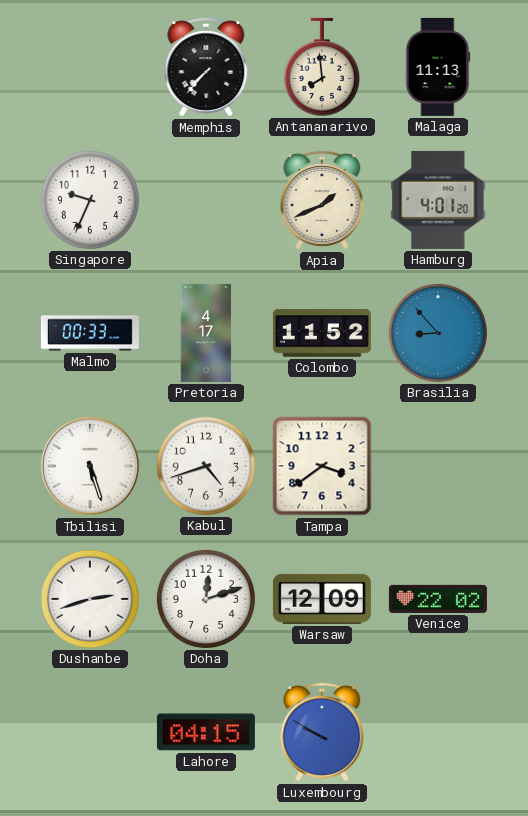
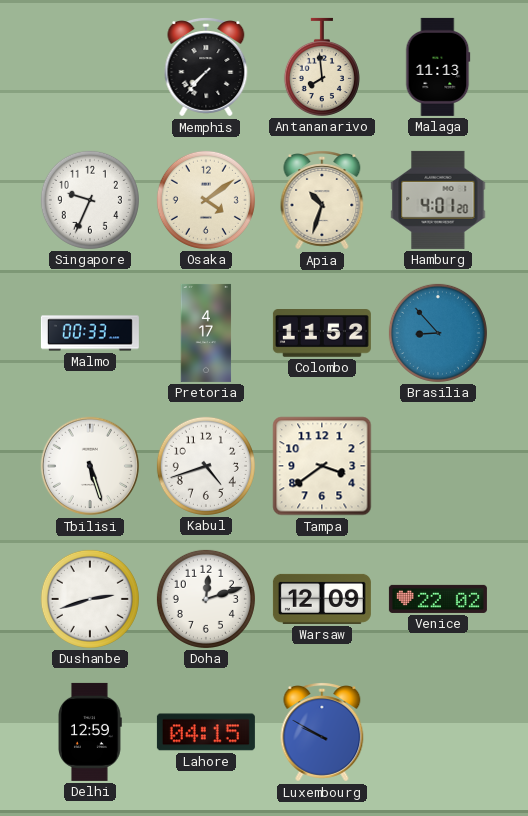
Osaka: none -> 4:09 (206, 200)
Apia: 1:41 -> 10:33 (322, 200)
Delhi: none -> 12:59 (90, 732)
